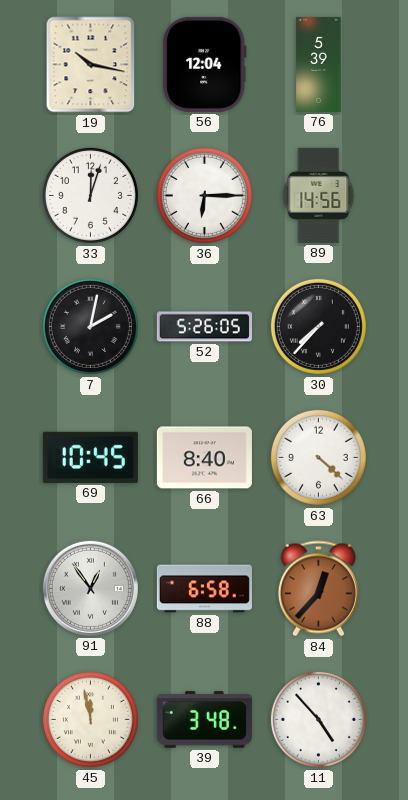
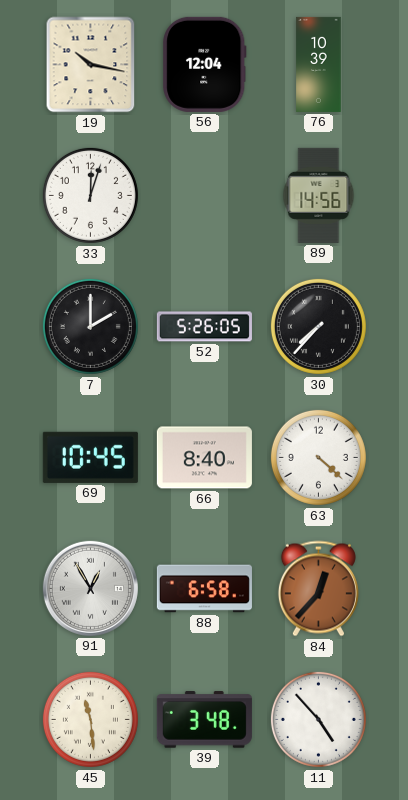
76: 5:39 -> 10:39 (319, 64)
36: 6:15 -> none (204, 195)
7: 2:02 -> 2:00 (90, 326)
91: 12:54 -> 12:55 (90, 588)
45: 11:58 -> 11:29 (90, 719)
